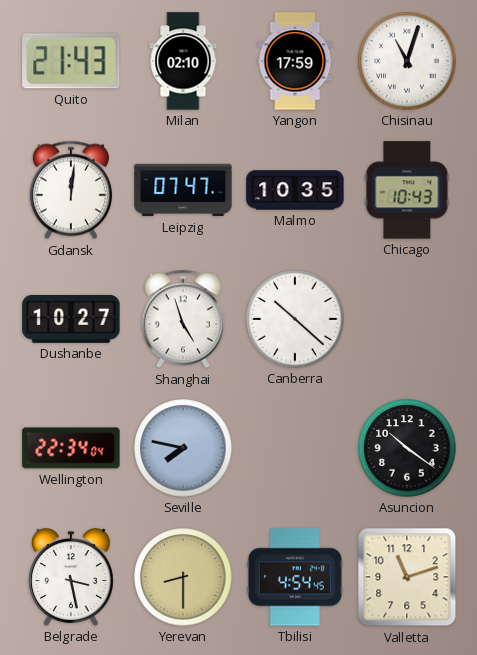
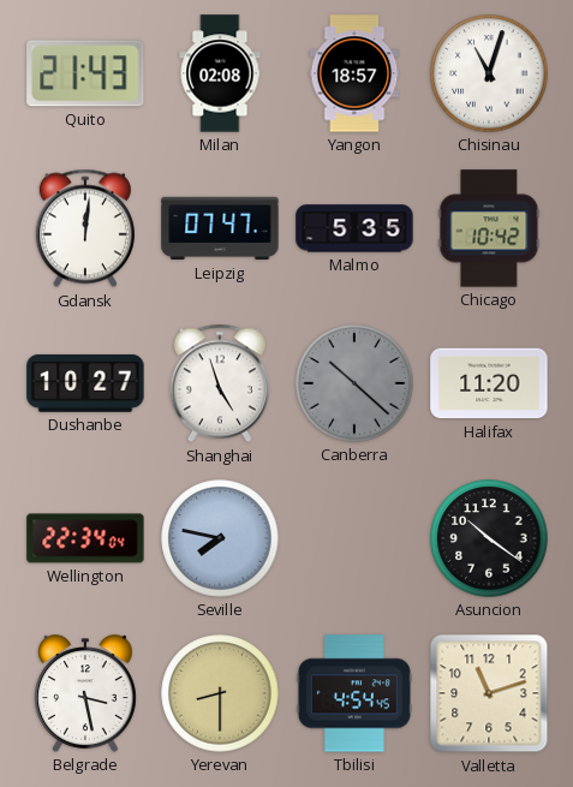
Milan: 02:10 -> 02:08 (220, 73)
Yangon: 17:59 -> 18:57 (354, 73)
Malmo: 10:35 -> 5:35 (354, 228)
Chicago: 10:43 -> 10:42 (489, 228)
Canberra dial: white -> grey (354, 383)
Halifax: none -> 11:20 (489, 383)
